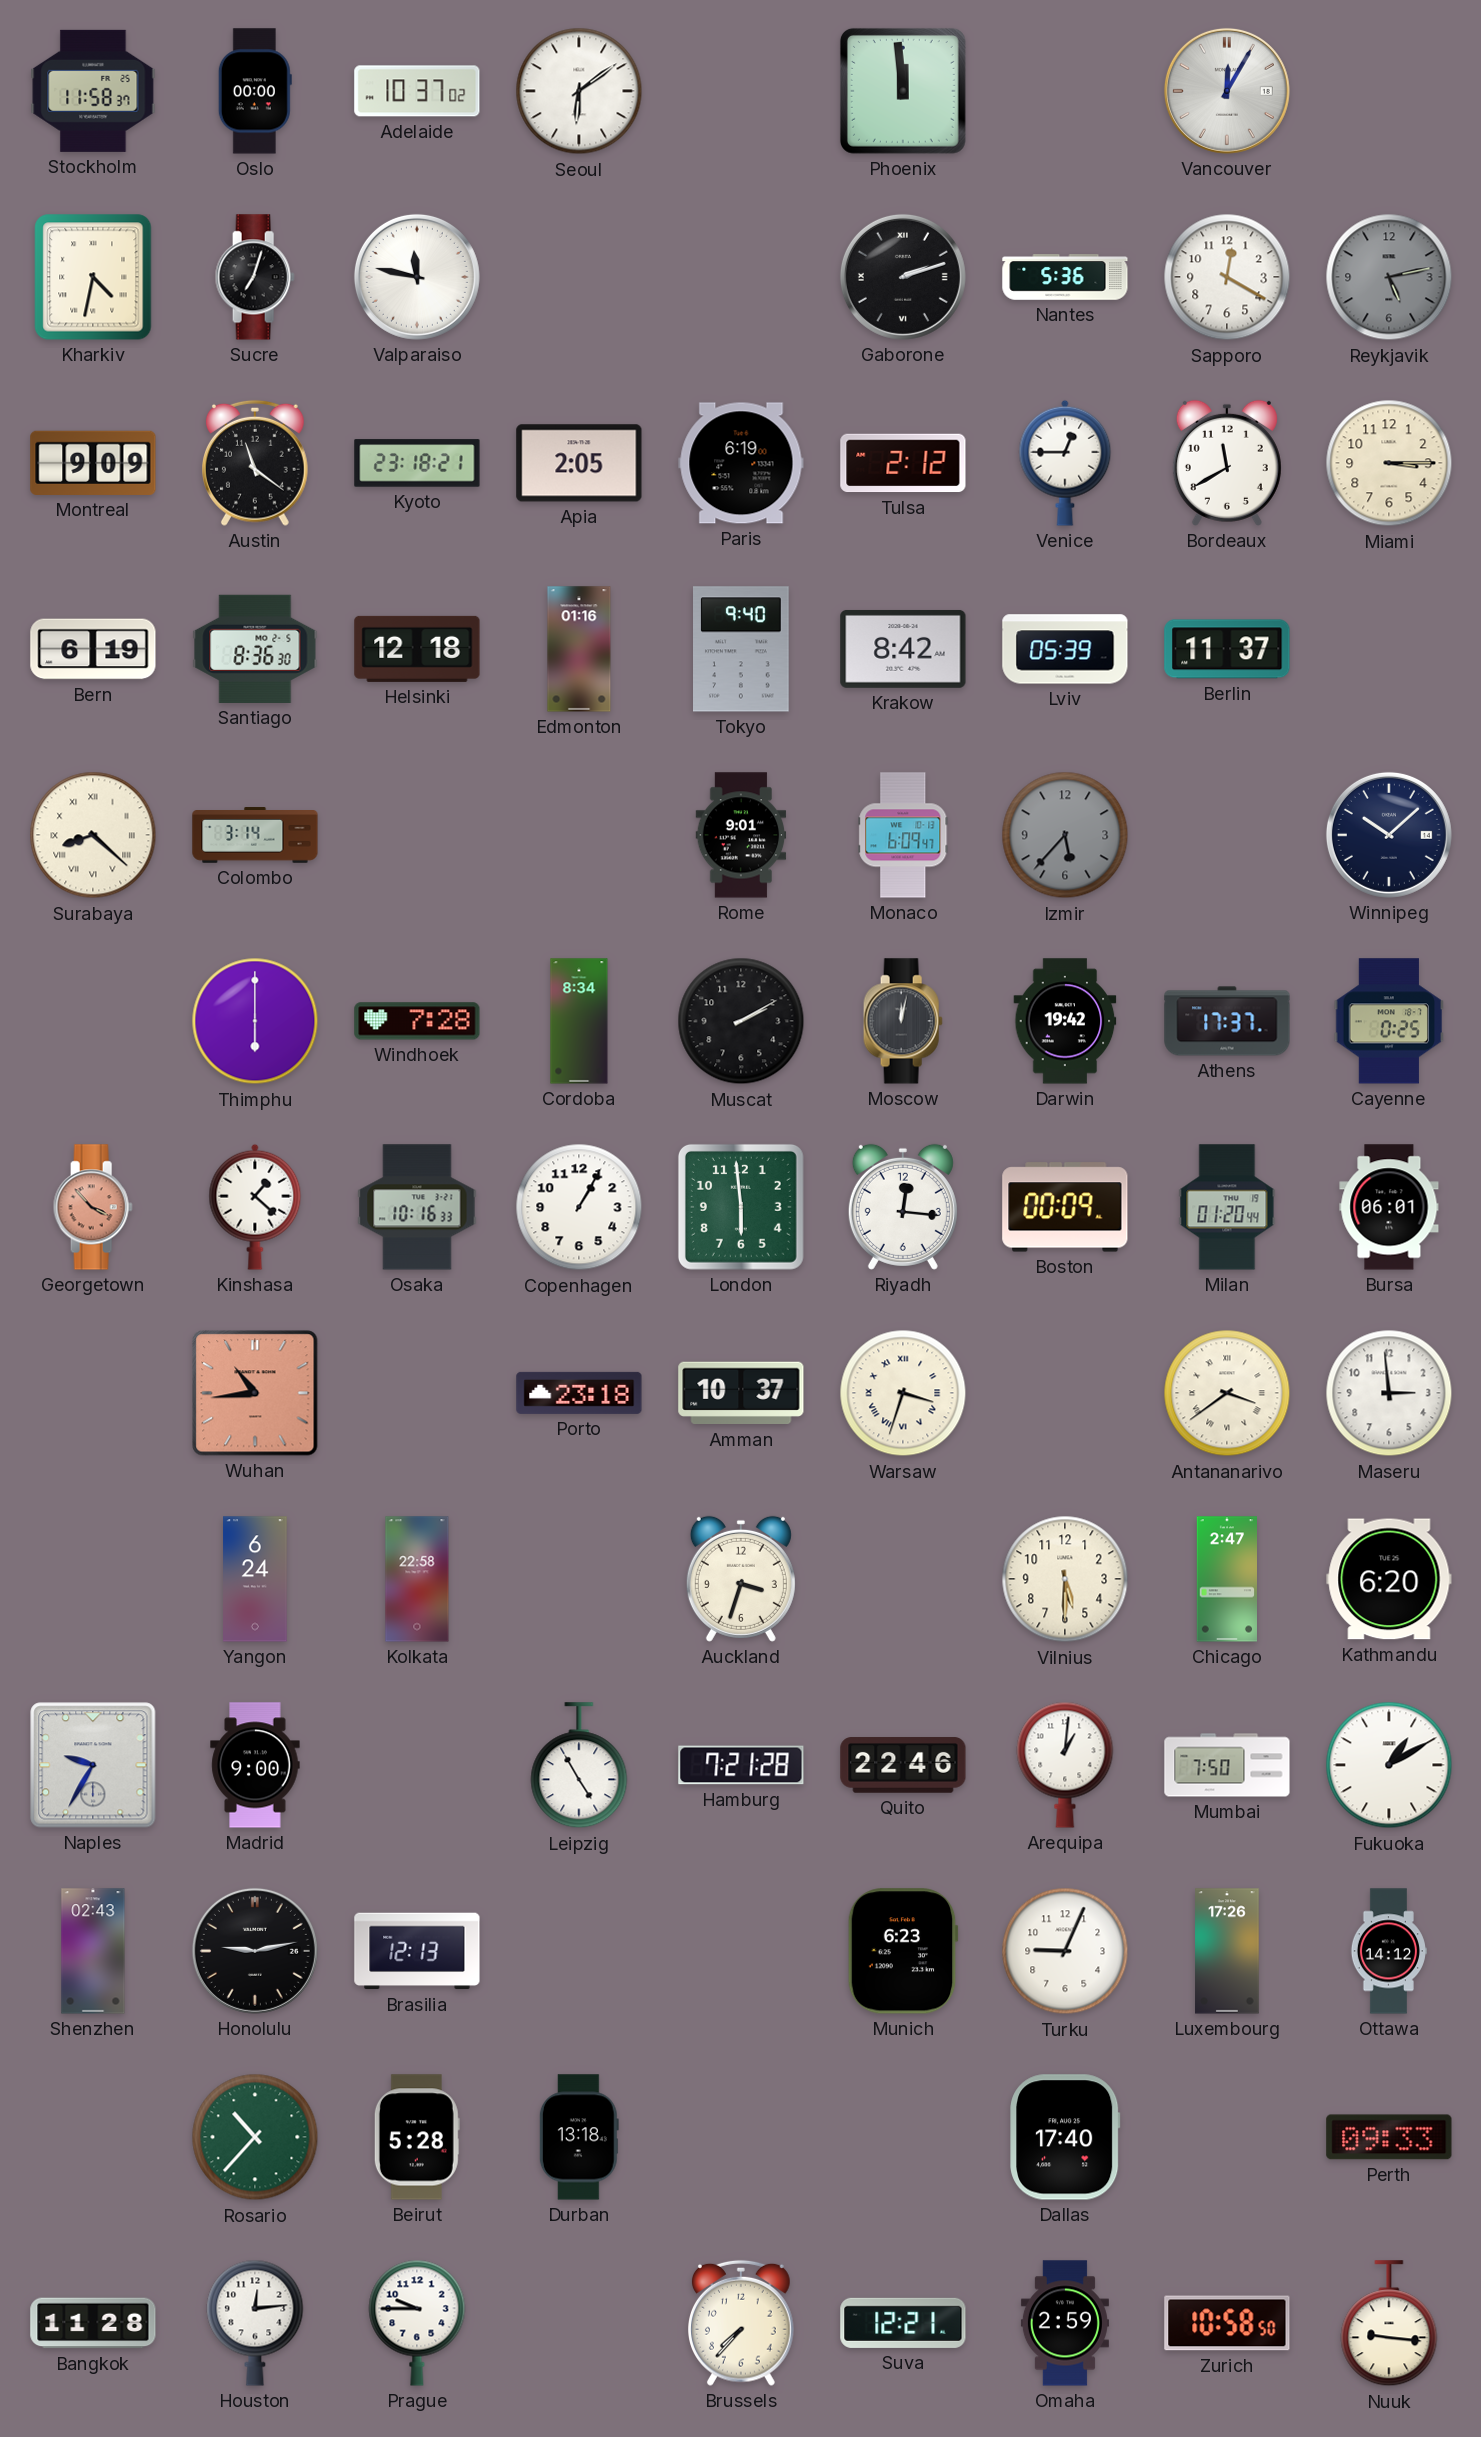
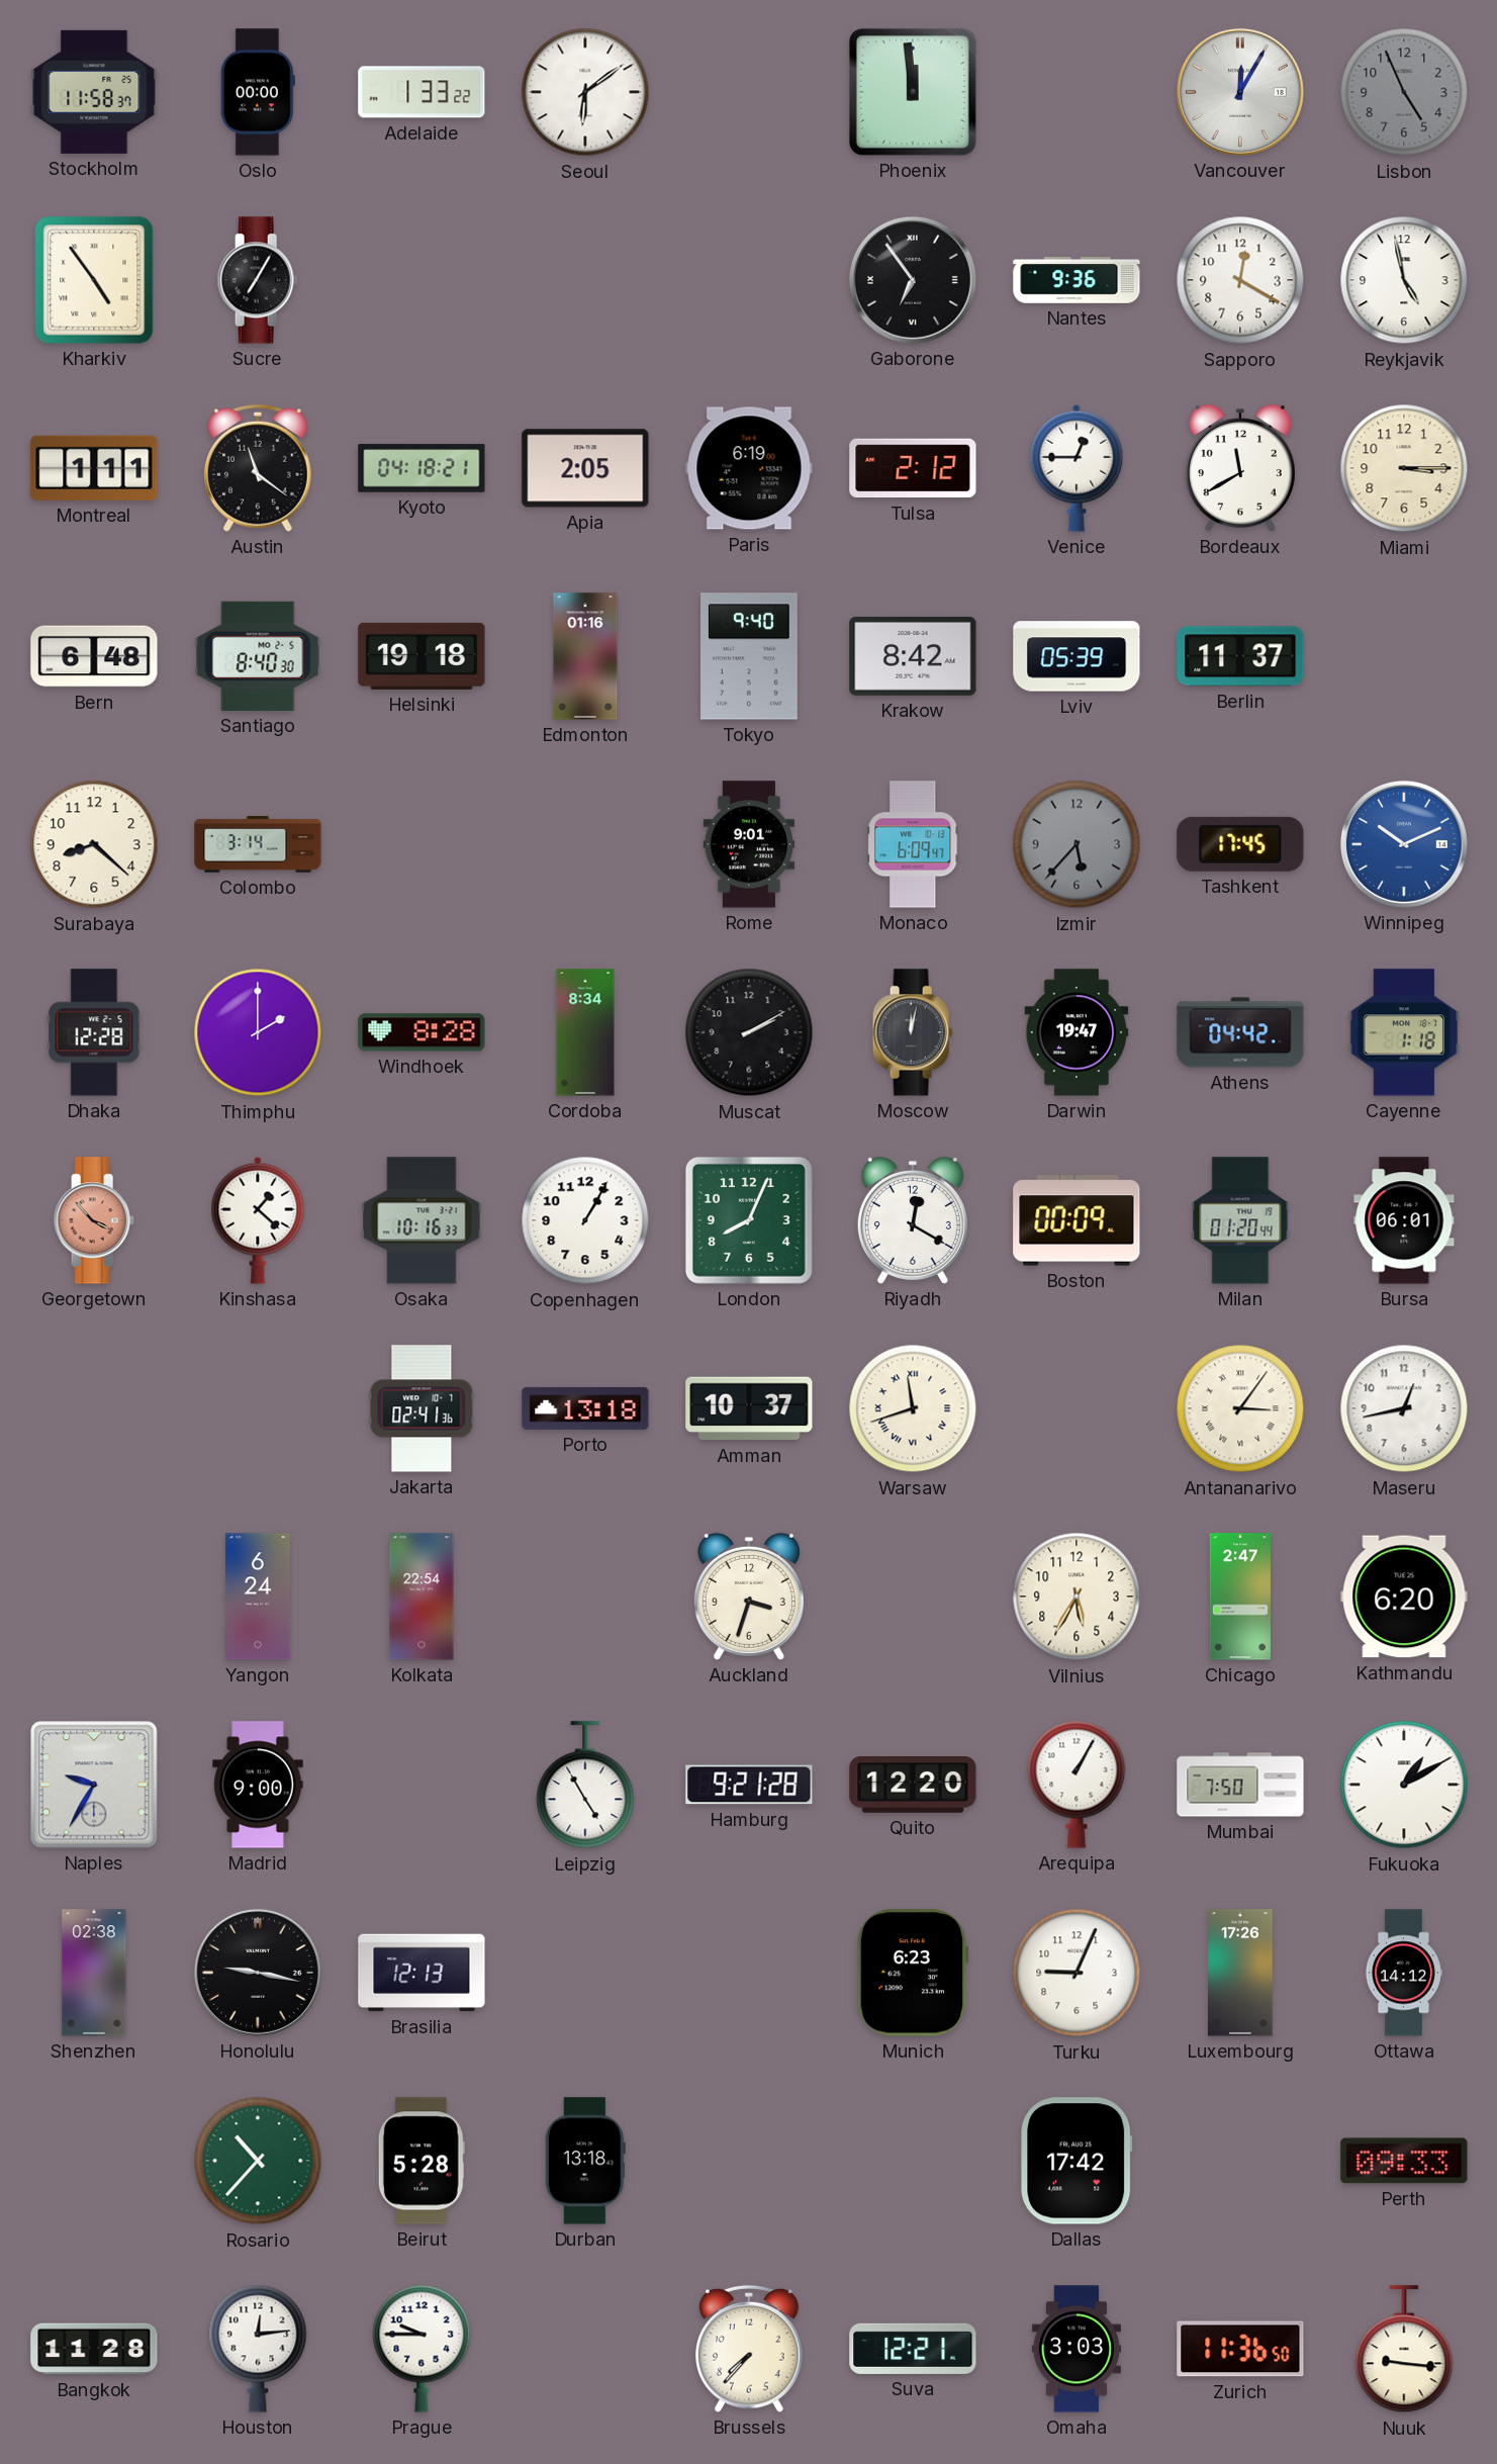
Adelaide: 10:37 -> 1:33 (422, 92)
Lisbon: none -> 4:56 (1404, 92)
Kharkiv: 4:32 -> 4:54 (94, 280)
Sucre: 7:03 -> 7:05 (258, 280)
Valparaiso: 11:47 -> none (417, 277)
Gaborone: 2:12 -> 6:54 (913, 280)
Nantes: 5:36 -> 9:36 (1077, 280)
Reykjavik: 5:13 -> 4:58 (1404, 280)
Reykjavik dial: grey -> white (1404, 280)
Montreal: 9:09 -> 1:11 (94, 468)
Kyoto: 23:18 -> 04:18 (422, 468)
Bern: 6:19 -> 6:48 (94, 656)
Santiago: 8:36 -> 8:40 (258, 656)
Helsinki: 12:18 -> 19:18 (422, 656)
Surabaya numerals: Roman -> Arabic (94, 844)
Tashkent: none -> 17:45 (1240, 844)
Winnipeg: 10:08 -> 10:11 (1404, 844)
Winnipeg dial: navy -> blue (1404, 844)
Dhaka: none -> 12:28 (94, 1032)
Thimphu: 6:00 -> 2:00 (258, 1032)
Windhoek: 7:28 -> 8:28 (422, 1032)
Darwin: 19:42 -> 19:47 (1077, 1032)
Athens: 17:37 -> 04:42 (1240, 1032)
Cayenne: 0:25 -> 1:18 (1404, 1032)
London: 5:59 -> 8:04 (749, 1220)
Riyadh: 12:16 -> 12:20 (913, 1220)
Wuhan: 10:44 -> none (255, 1393)
Jakarta: none -> 02:41 (422, 1408)
Porto: 23:18 -> 13:18 (585, 1408)
Warsaw: 3:33 -> 11:42 (913, 1408)
Antananarivo: 3:39 -> 3:06 (1240, 1408)
Maseru: 2:59 -> 12:43 (1404, 1408)
Kolkata: 22:58 -> 22:54 (422, 1596)
Vilnius: 5:30 -> 5:35 (1077, 1596)
Hamburg: 7:21 -> 9:21 (749, 1785)
Quito: 22:46 -> 12:20 (913, 1785)
Arequipa: 1:01 -> 1:05 (1077, 1785)
Shenzhen: 02:43 -> 02:38 (94, 1973)
Honolulu: 9:13 -> 9:17 (258, 1973)
Dallas: 17:40 -> 17:42 (1077, 2161)
Omaha: 2:59 -> 3:03 (1077, 2349)
Zurich: 10:58 -> 11:36 (1240, 2349)
